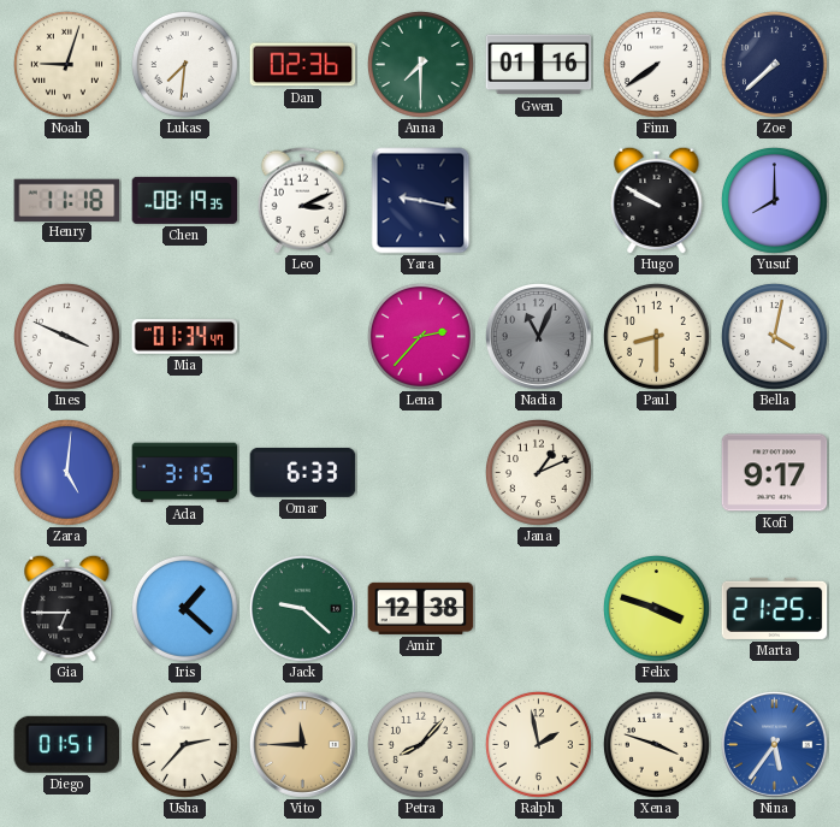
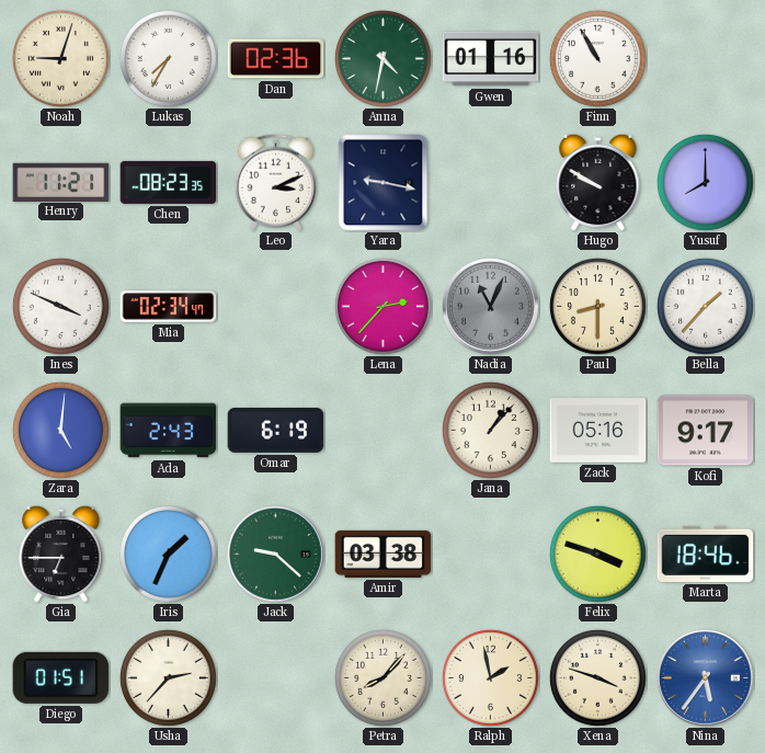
Lukas: 7:31 -> 7:35 (168, 58)
Anna: 7:30 -> 4:32 (382, 58)
Finn: 7:39 -> 10:55 (597, 58)
Zoe: 7:38 -> none (774, 64)
Henry: 11:18 -> 11:21 (61, 182)
Chen: 08:19 -> 08:23 (169, 182)
Mia: 01:34 -> 02:34 (169, 307)
Bella: 4:02 -> 1:37 (705, 306)
Ada: 3:15 -> 2:43 (169, 431)
Omar: 6:33 -> 6:19 (276, 430)
Jana: 1:11 -> 1:07 (490, 430)
Zack: none -> 05:16 (598, 431)
Iris: 1:22 -> 1:34 (168, 554)
Amir: 12:38 -> 03:38 (384, 554)
Marta: 21:25 -> 18:46 (706, 554)
Vito: 11:45 -> none (303, 745)
